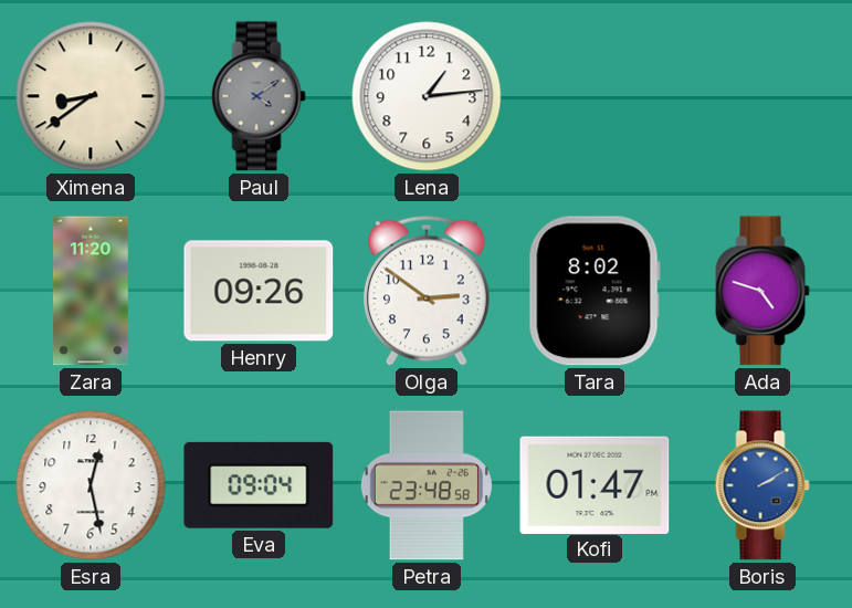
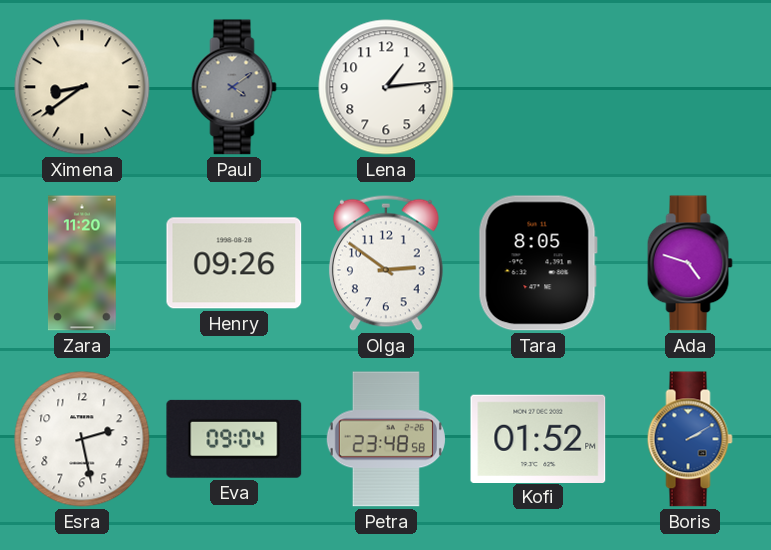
Tara: 8:02 -> 8:05 (538, 263)
Esra: 12:28 -> 2:28 (82, 439)
Kofi: 01:47 -> 01:52 (538, 438)
